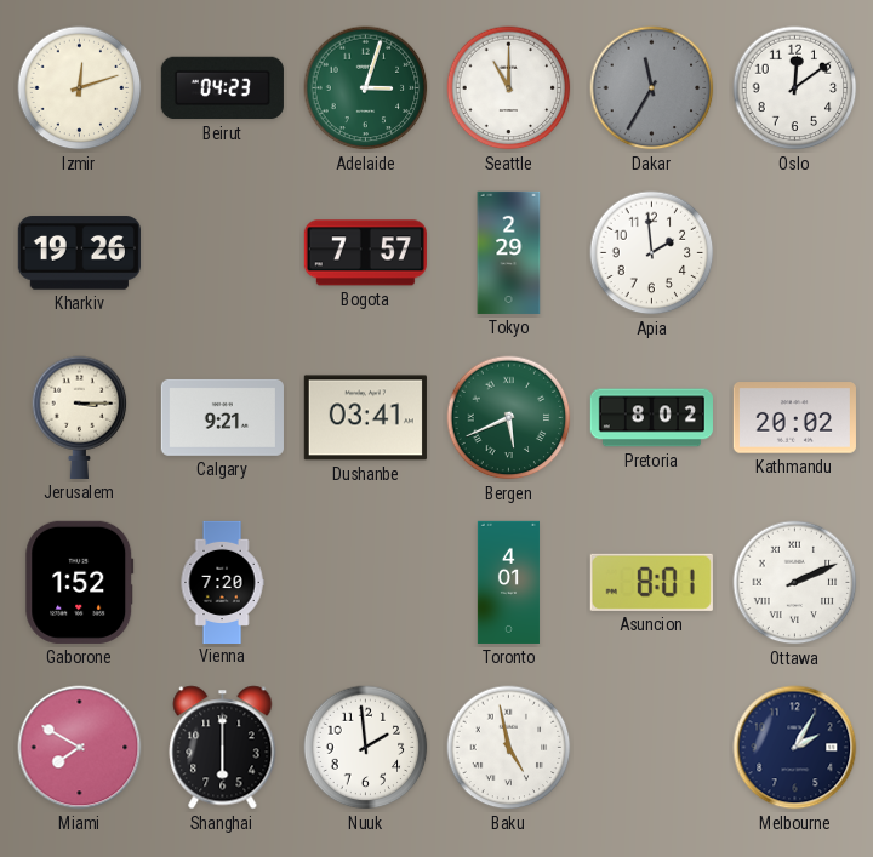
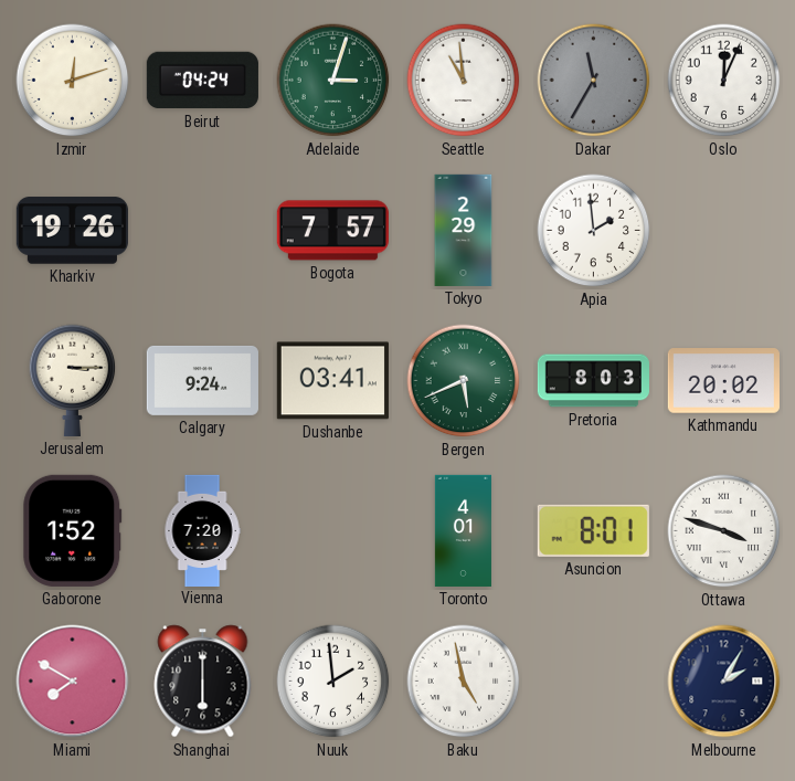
Beirut: 04:23 -> 04:24 (202, 81)
Seattle: 11:00 -> 10:59 (464, 81)
Oslo: 12:09 -> 12:04 (724, 81)
Calgary: 9:21 -> 9:24 (202, 380)
Pretoria: 8:02 -> 8:03 (593, 381)
Ottawa: 2:11 -> 3:48 (724, 531)
